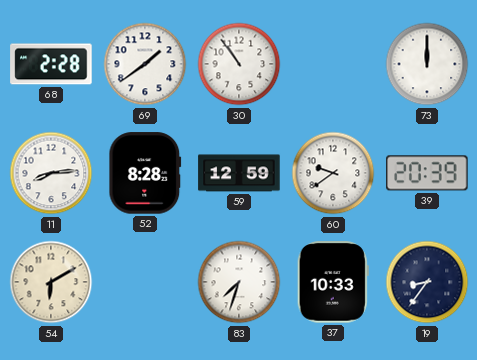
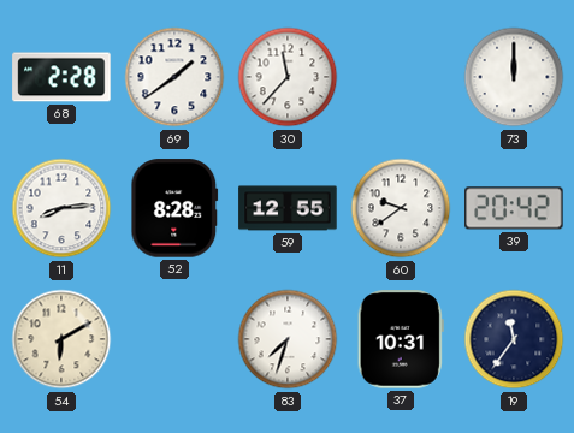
30: 10:54 -> 11:37 (288, 77)
59: 12:59 -> 12:55 (288, 208)
39: 20:39 -> 20:42 (514, 208)
37: 10:33 -> 10:31 (401, 339)
19: 8:36 -> 11:36 (514, 339)
